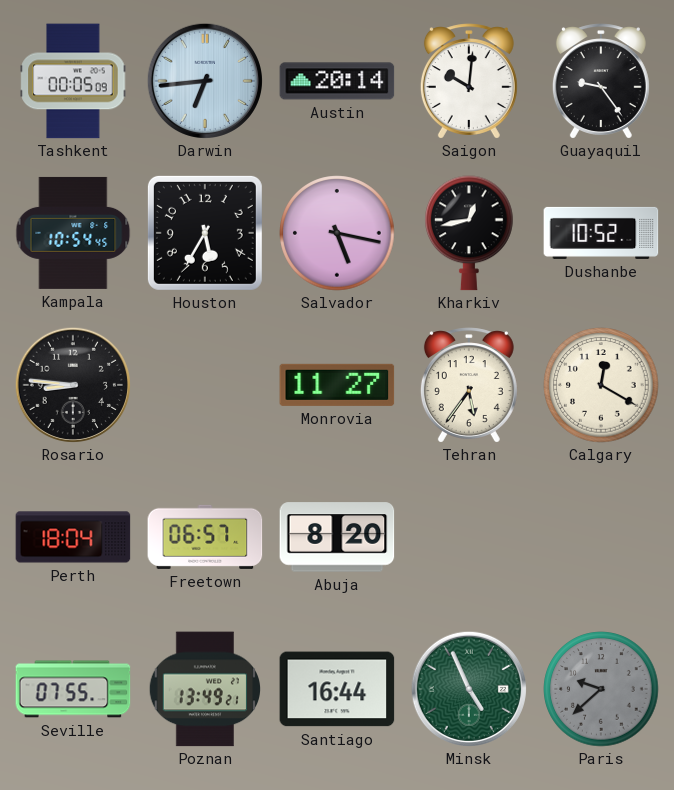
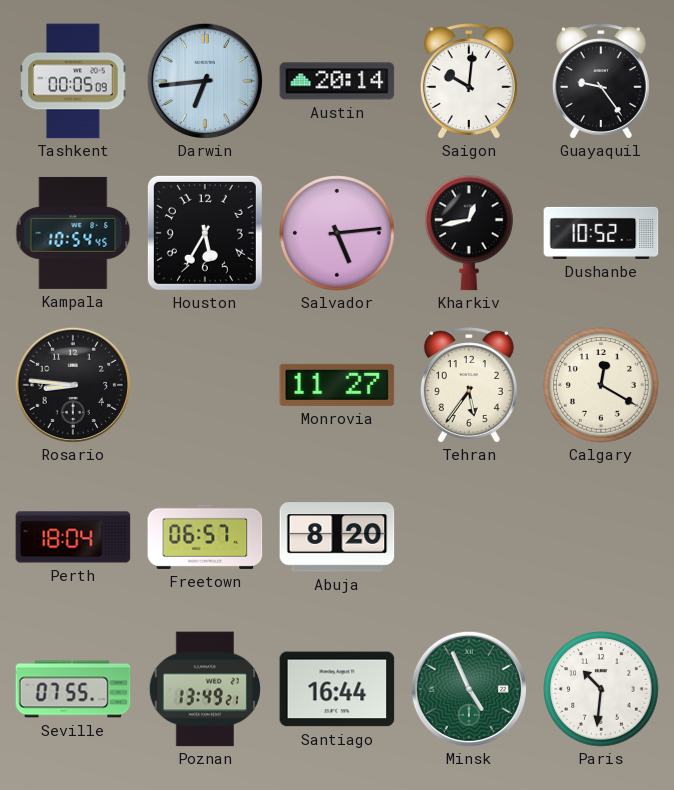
Salvador: 5:17 -> 5:14 (337, 233)
Paris: 9:38 -> 10:31 (601, 689)
Paris dial: grey -> white (601, 689)
